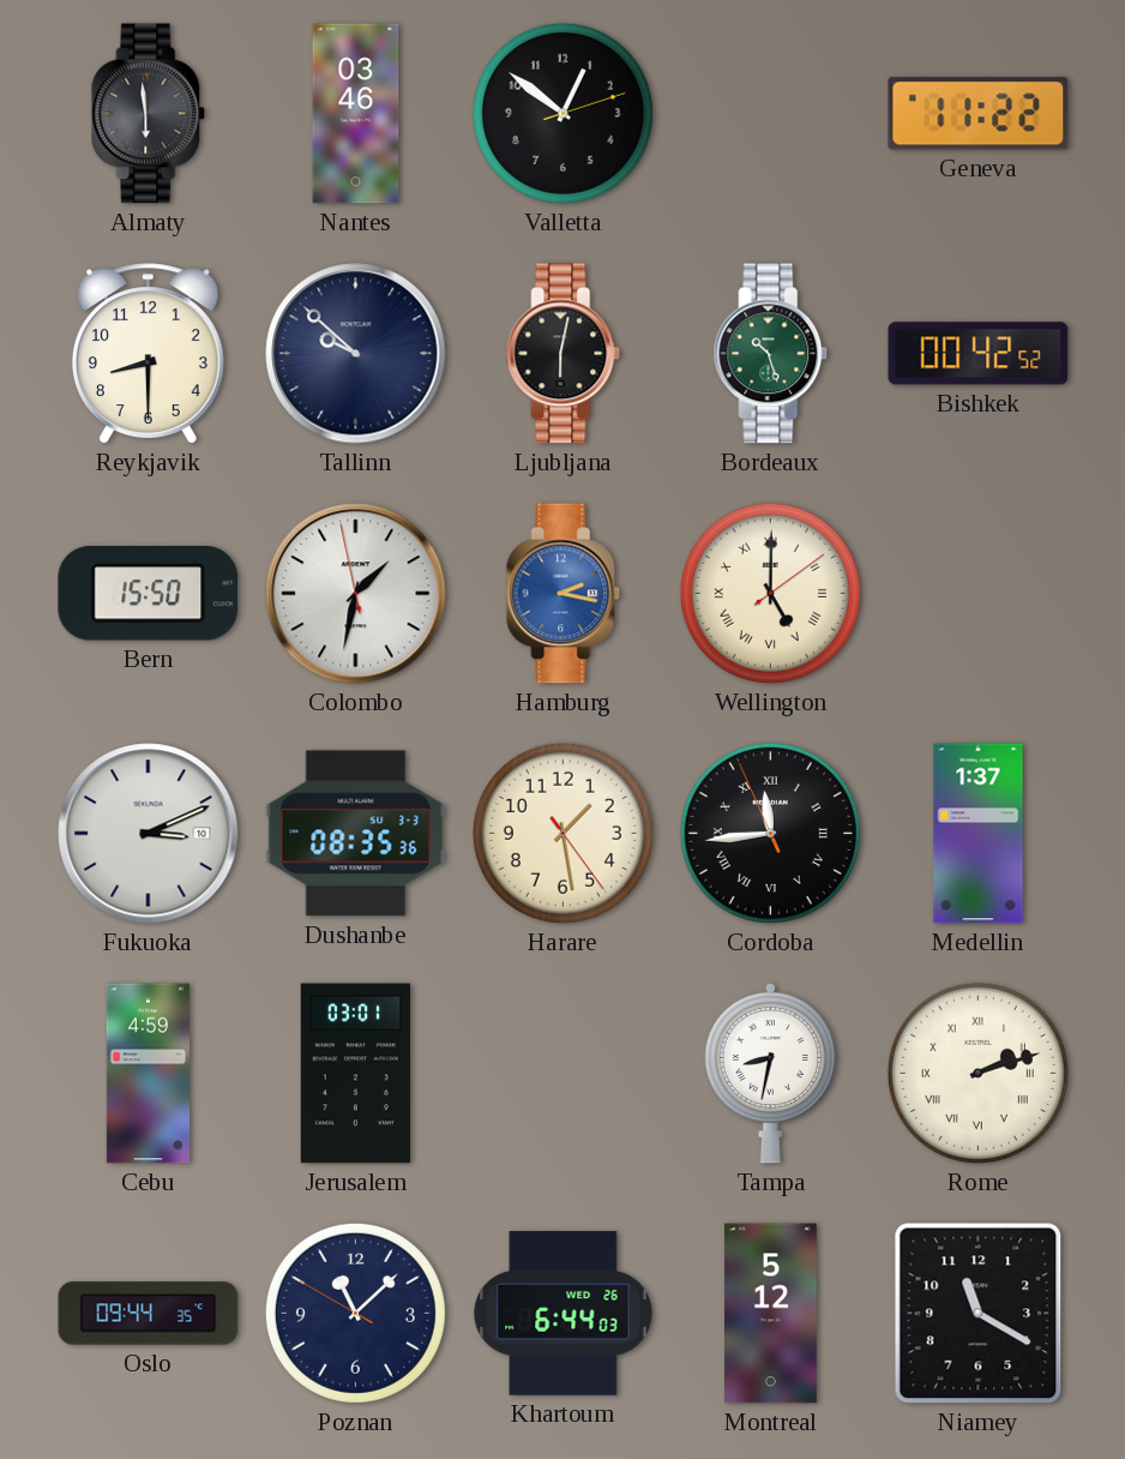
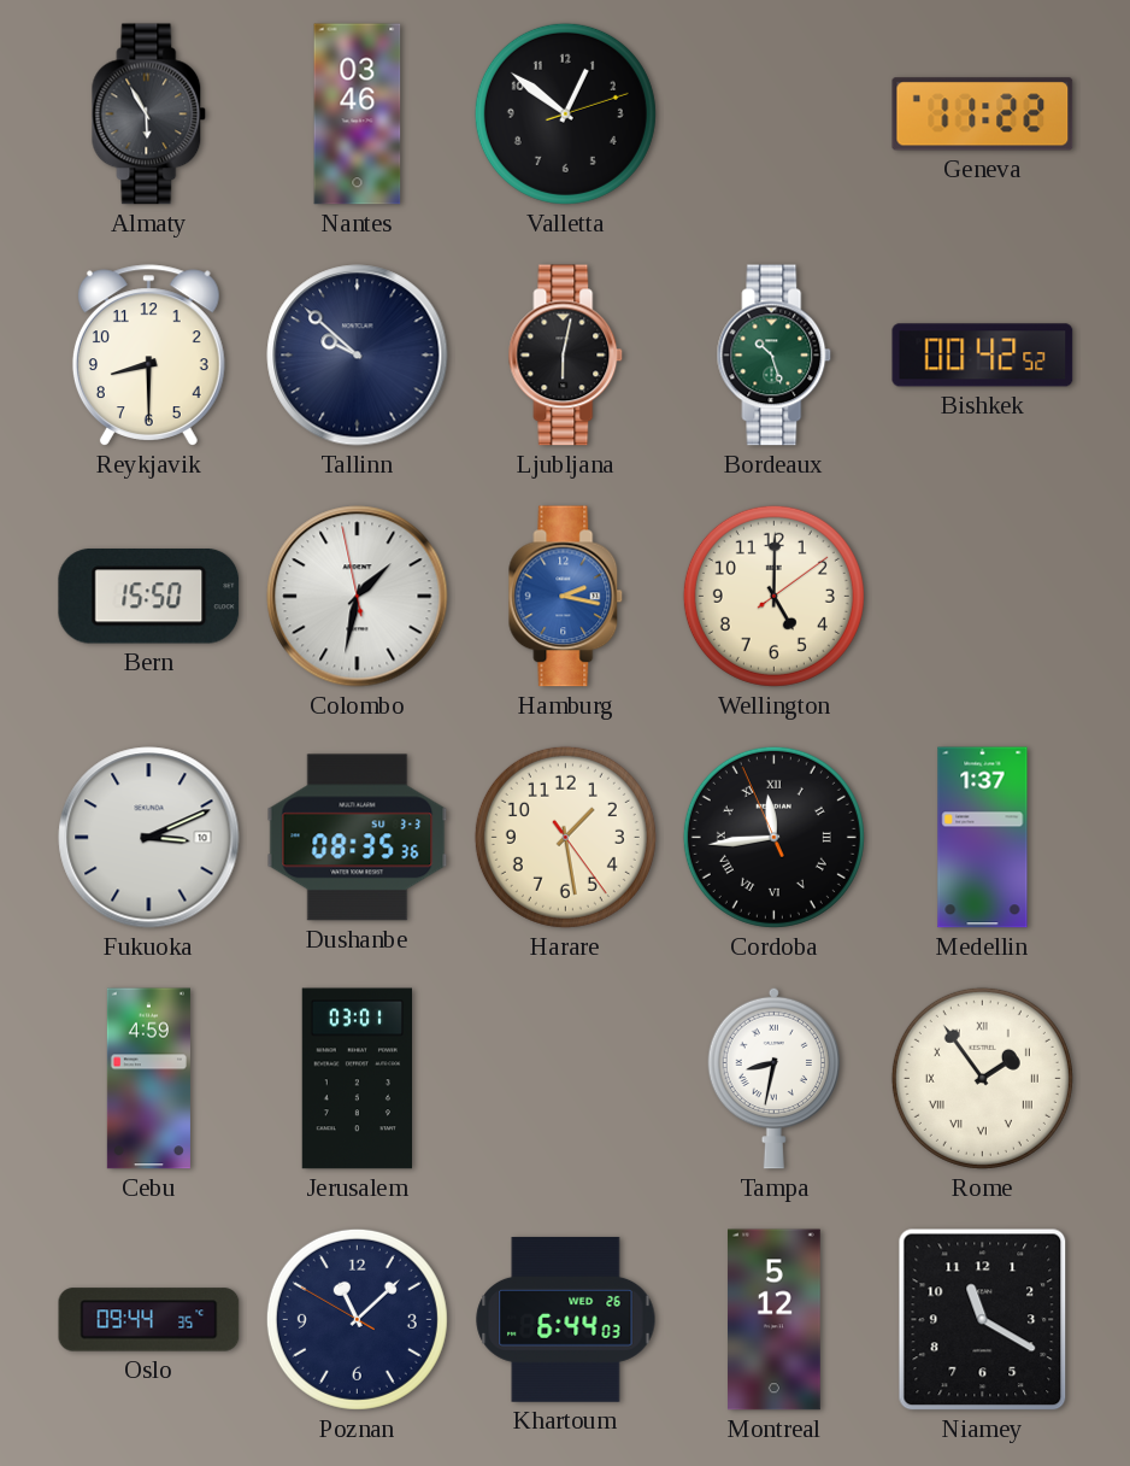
Almaty: 5:59 -> 5:55 (149, 115)
Wellington numerals: Roman -> Arabic (773, 596)
Rome: 2:12 -> 1:54 (982, 1078)
